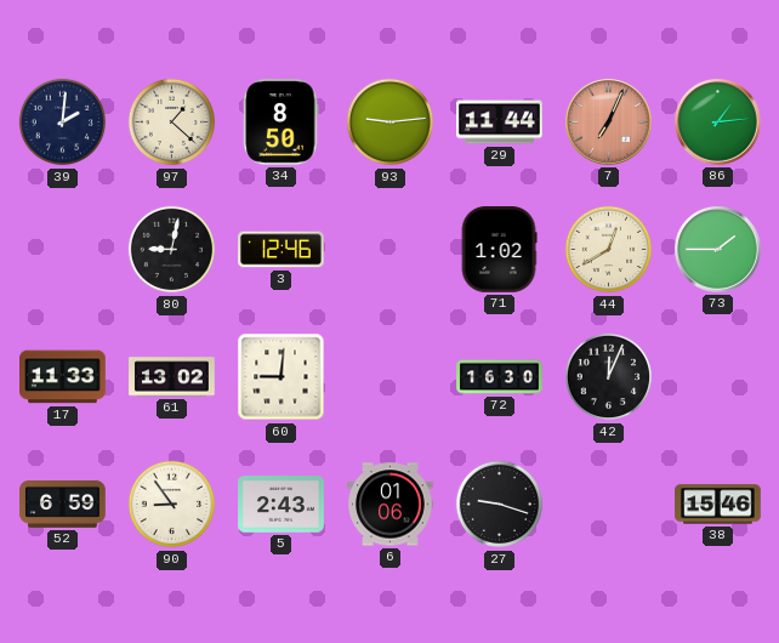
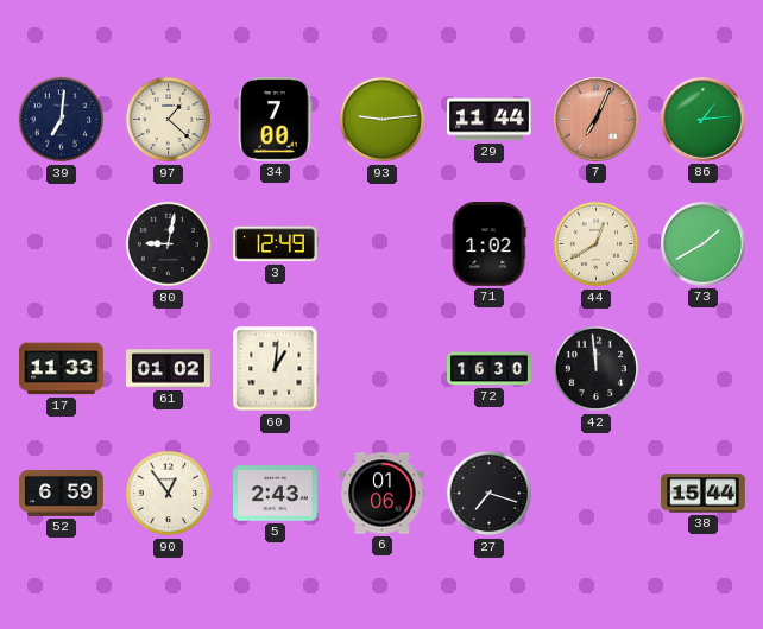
39: 2:01 -> 7:01 (62, 120)
34: 8:50 -> 7:00 (276, 120)
3: 12:46 -> 12:49 (276, 244)
73: 1:45 -> 1:40 (704, 244)
61: 13:02 -> 01:02 (169, 369)
60: 9:01 -> 1:01 (276, 369)
42: 12:04 -> 11:59 (597, 369)
90: 8:54 -> 12:54 (169, 494)
27: 9:18 -> 7:18 (490, 494)
38: 15:46 -> 15:44 (704, 494)
